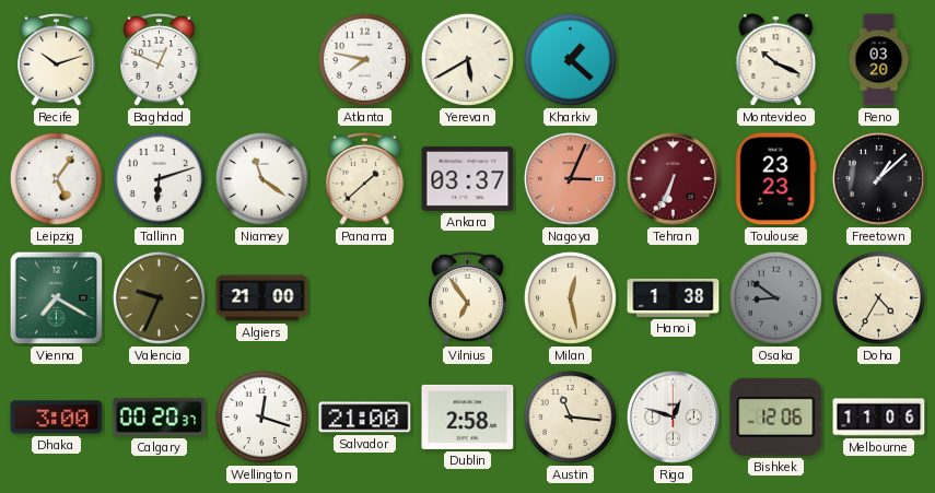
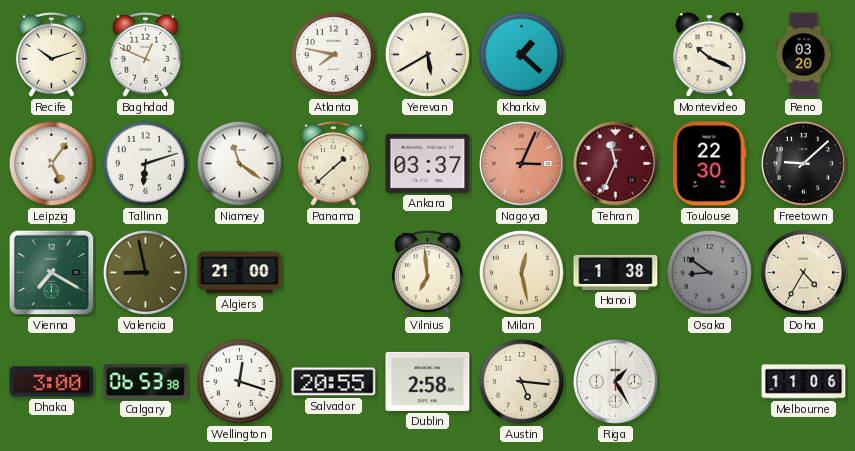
Tehran: 6:34 -> 11:34 (615, 163)
Toulouse: 23:23 -> 22:30 (710, 164)
Freetown: 1:08 -> 9:08 (803, 163)
Valencia: 9:34 -> 8:58 (145, 272)
Vilnius: 6:54 -> 6:59 (428, 272)
Calgary: 00:20 -> 06:53 (146, 382)
Salvador: 21:00 -> 20:55 (334, 382)
Austin: 11:16 -> 5:16 (521, 381)
Riga: 12:48 -> 1:25 (615, 381)
Bishkek: 12:06 -> none (776, 416)
